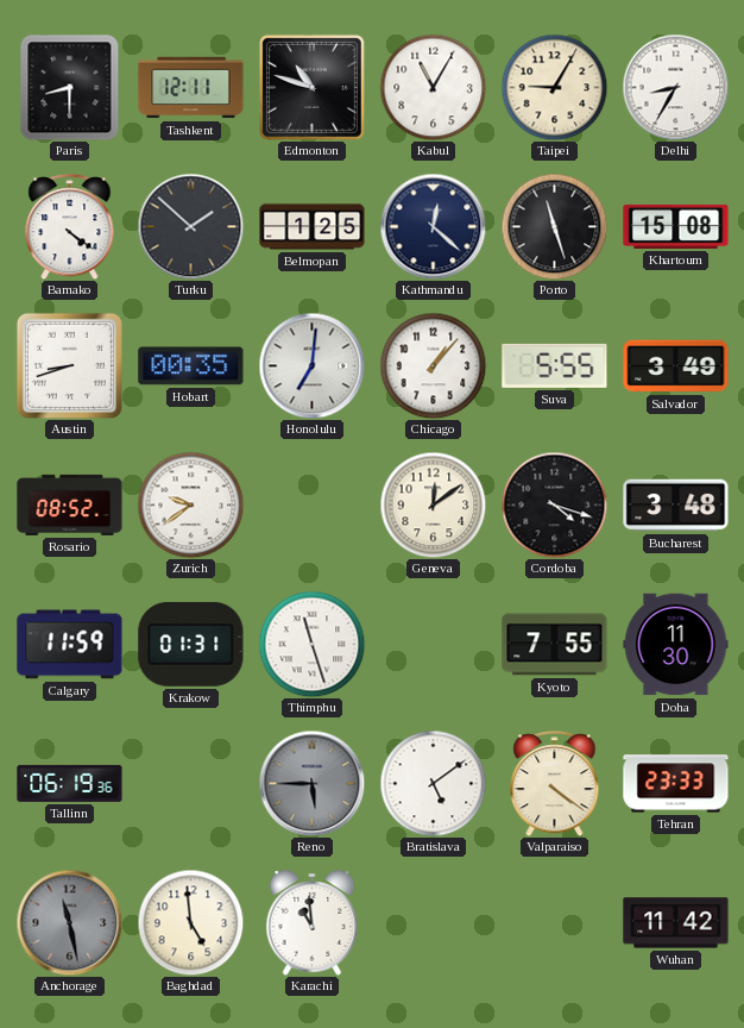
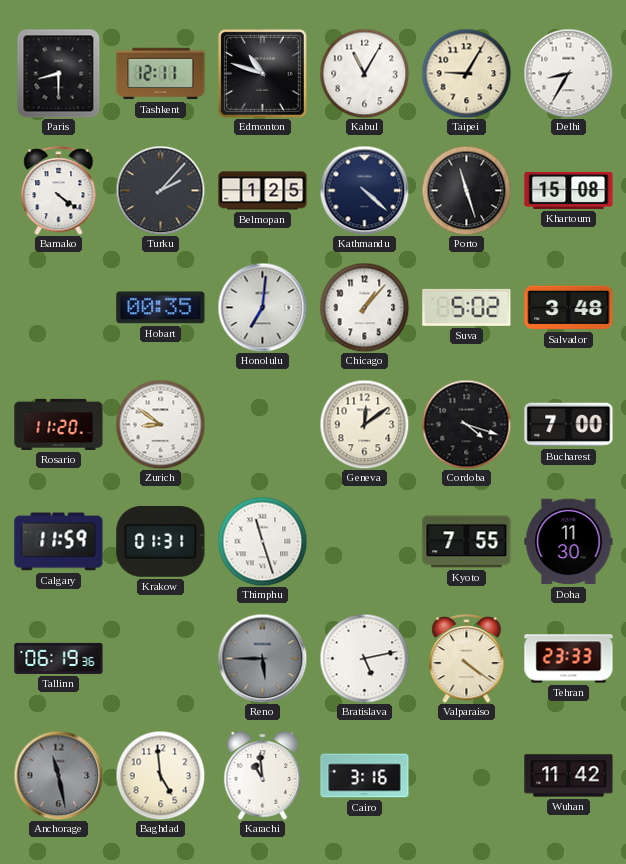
Turku: 1:52 -> 2:07 (160, 190)
Kathmandu: 12:22 -> 4:22 (364, 190)
Austin: 8:42 -> none (69, 365)
Suva: 5:55 -> 5:02 (467, 307)
Salvador: 3:49 -> 3:48 (569, 308)
Rosario: 08:52 -> 11:20 (59, 424)
Zurich: 9:39 -> 8:51 (160, 424)
Bucharest: 3:48 -> 7:00 (569, 425)
Bratislava: 5:09 -> 5:13 (364, 658)
Cairo: none -> 3:16 (365, 776)
